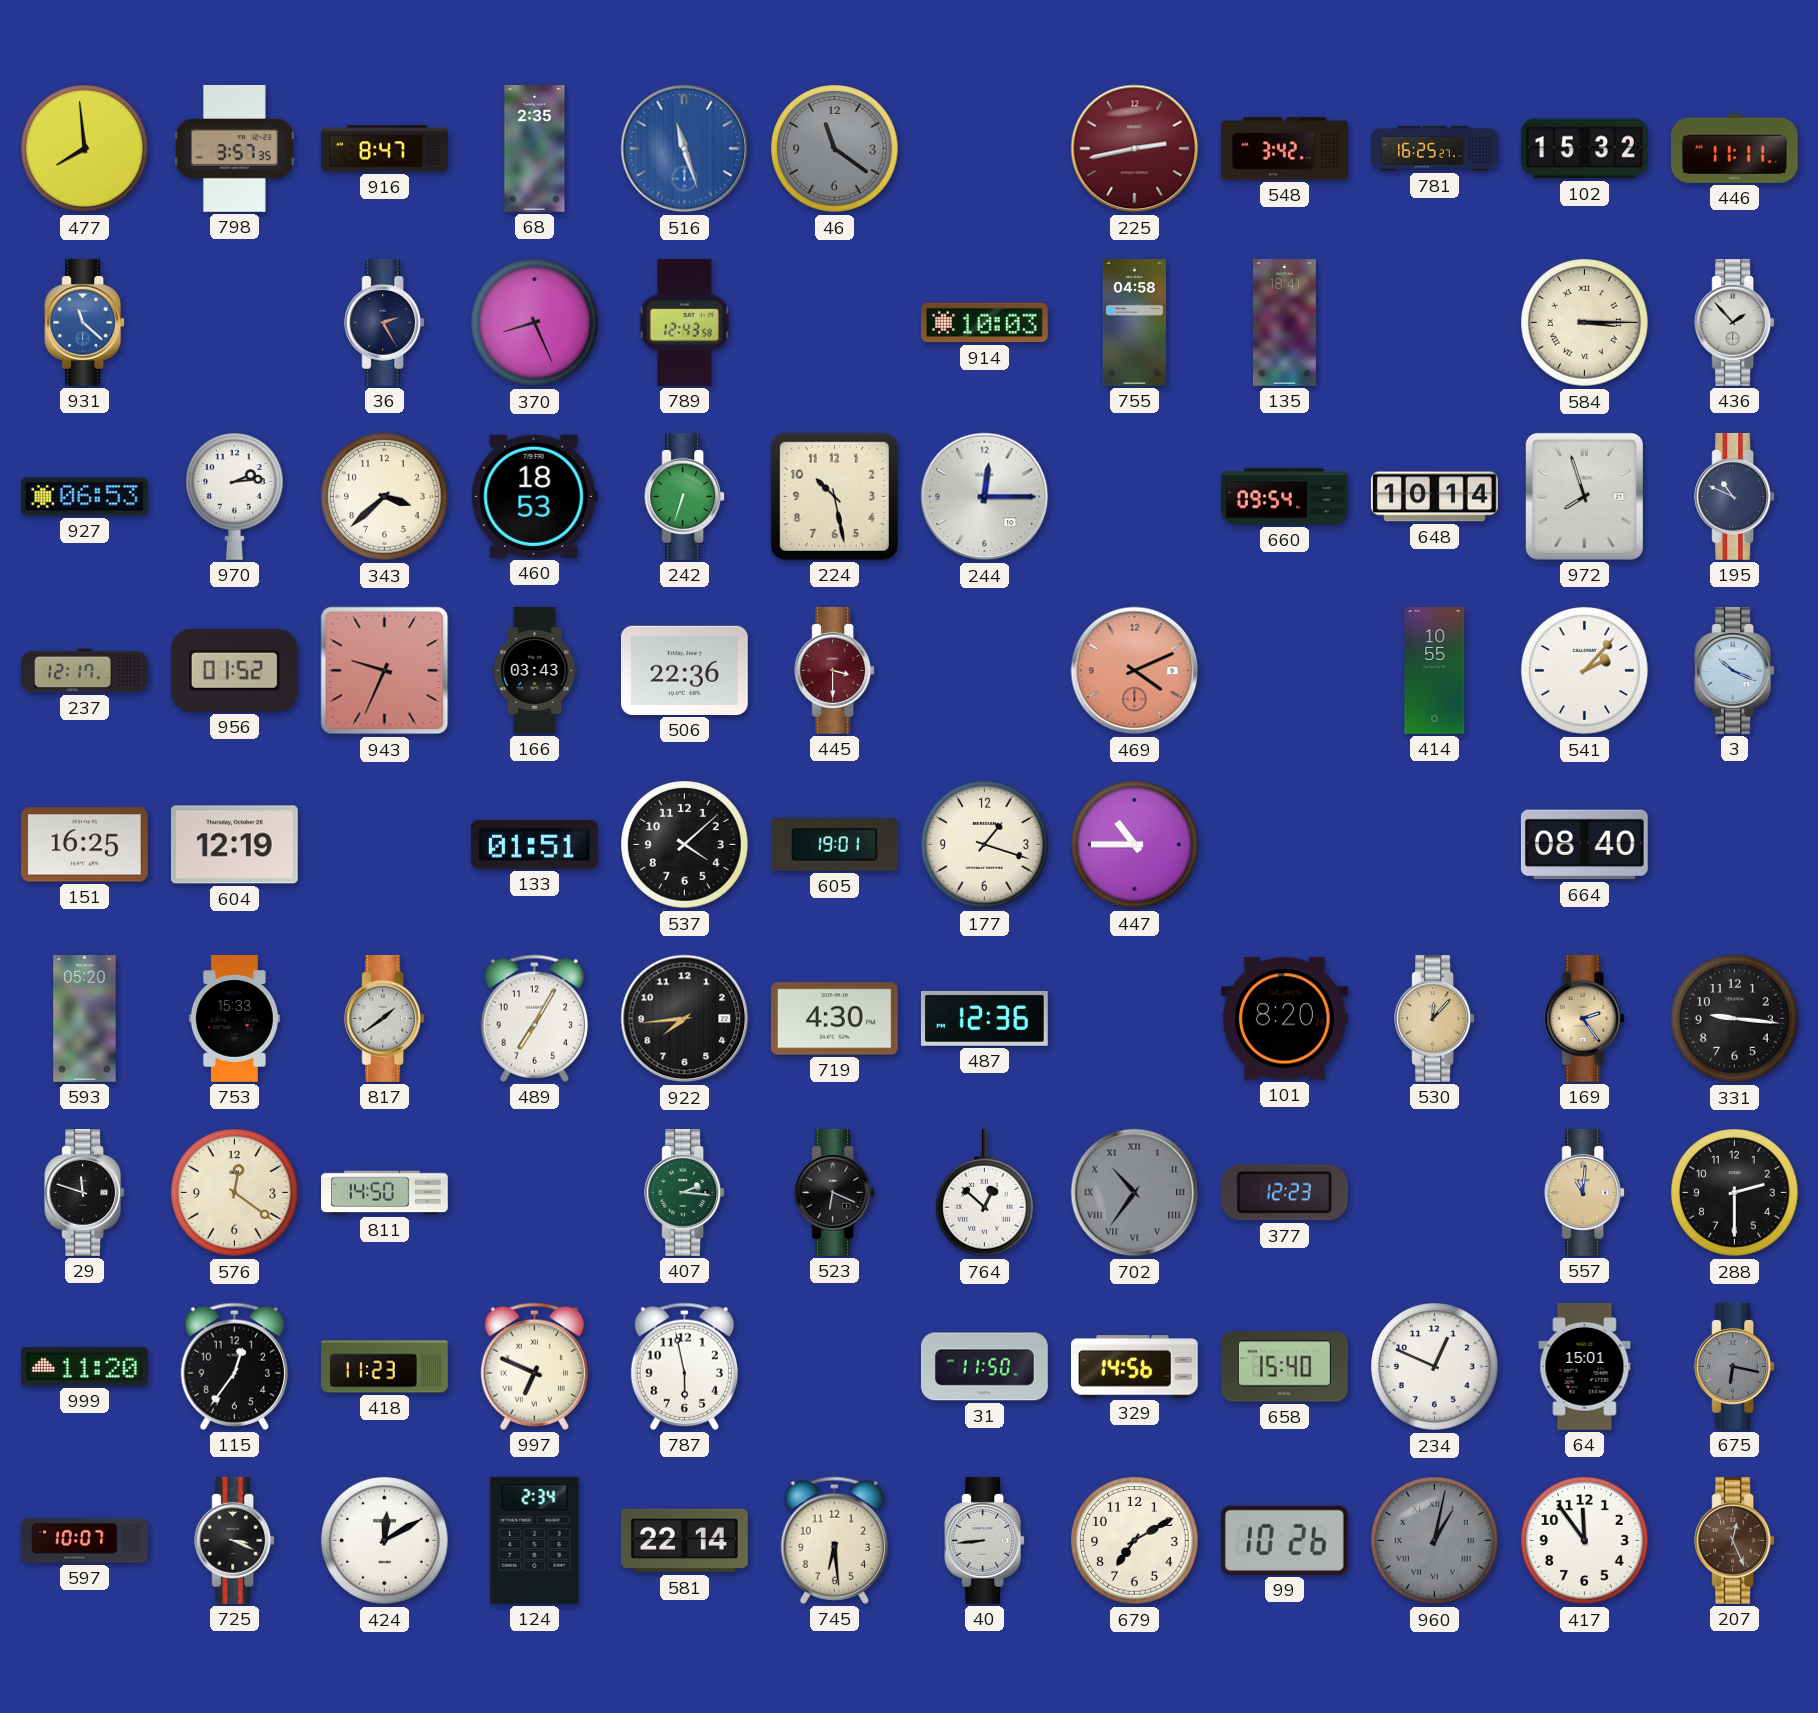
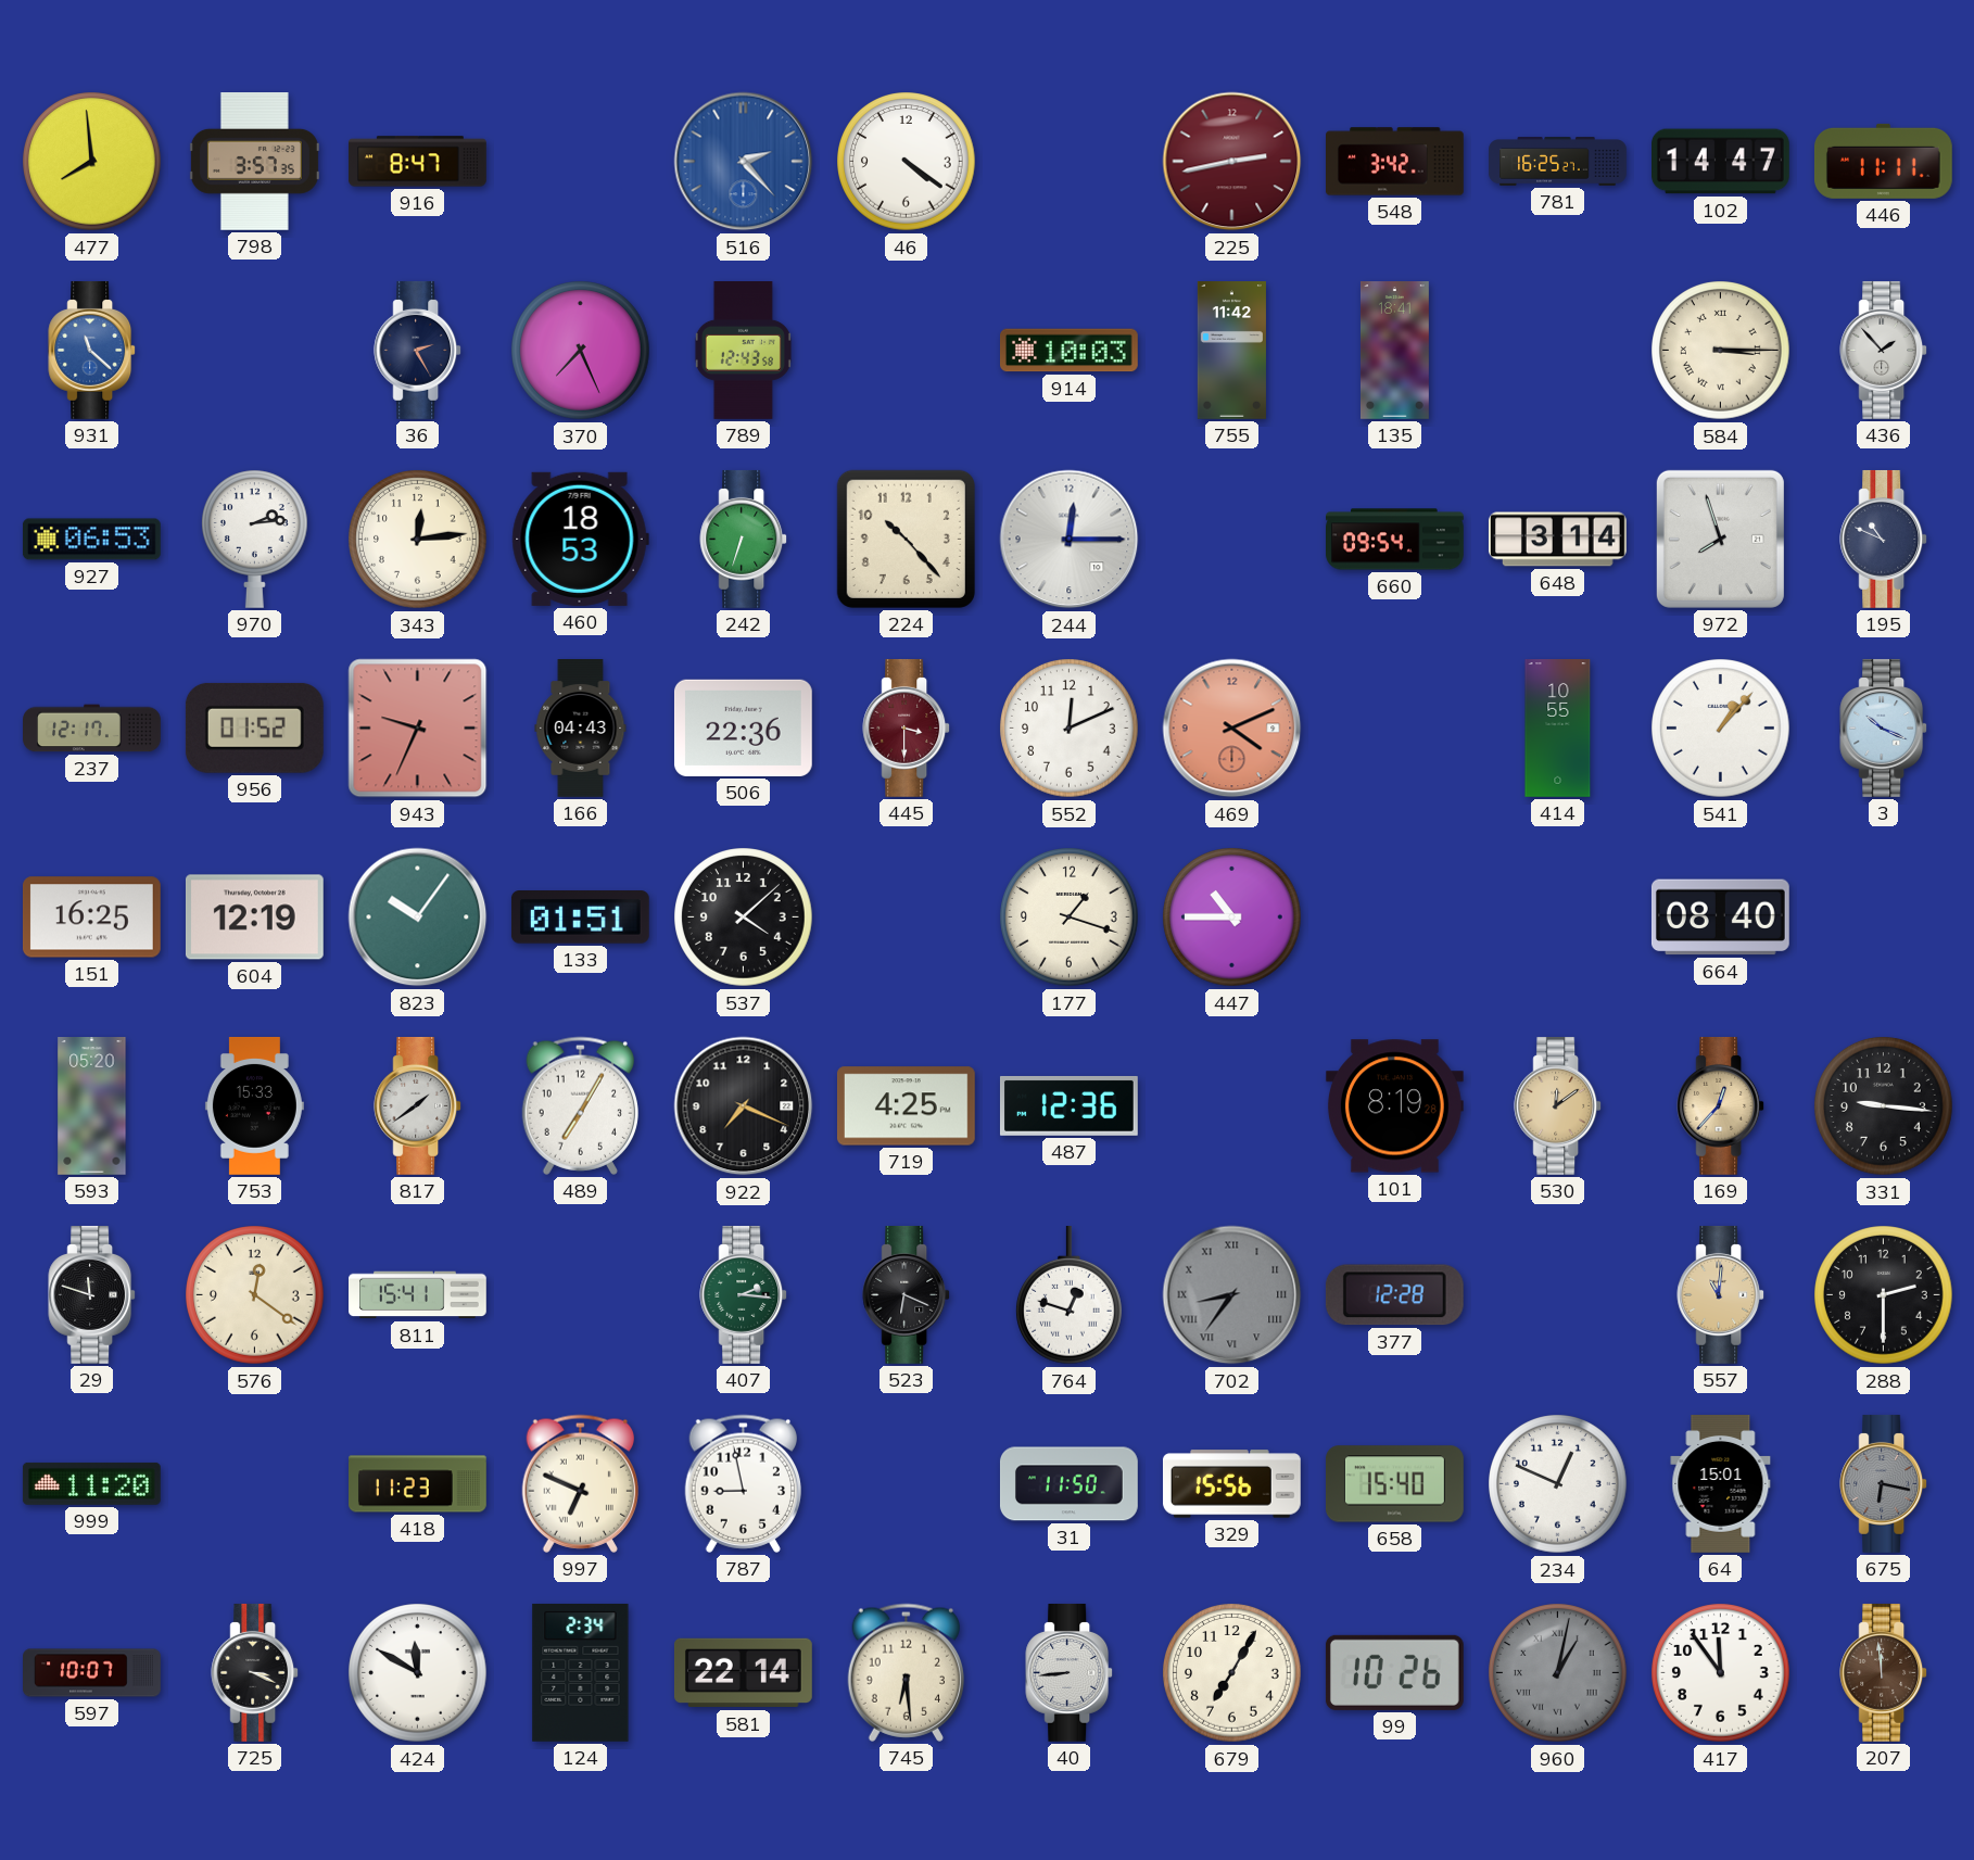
68: 2:35 -> none (535, 149)
516: 11:27 -> 2:23 (744, 162)
46: 11:21 -> 4:21 (907, 162)
46 dial: grey -> white (907, 162)
102: 15:32 -> 14:47 (1721, 162)
370: 8:26 -> 7:26 (581, 351)
755: 04:58 -> 11:42 (1231, 351)
343: 3:38 -> 12:14 (418, 540)
224: 10:28 -> 10:23 (906, 539)
648: 10:14 -> 3:14 (1558, 540)
166: 03:43 -> 04:43 (581, 729)
552: none -> 12:11 (1070, 729)
541: 2:07 -> 1:07 (1721, 729)
823: none -> 10:06 (418, 918)
605: 19:01 -> none (834, 845)
922: 7:44 -> 7:19 (744, 1106)
719: 4:30 -> 4:25 (906, 1106)
101: 8:20 -> 8:19 (1394, 1106)
530: 12:07 -> 12:09 (1558, 1105)
169: 2:24 -> 12:37 (1721, 1105)
811: 14:50 -> 15:41 (418, 1295)
764: 12:52 -> 12:48 (1070, 1295)
702: 10:36 -> 8:36 (1232, 1295)
377: 12:23 -> 12:28 (1394, 1295)
115: 12:36 -> none (234, 1366)
787: 5:58 -> 8:58 (743, 1483)
329: 14:56 -> 15:56 (1231, 1484)
424: 12:10 -> 11:50 (418, 1673)
679: 7:10 -> 7:05 (1232, 1673)
207: 12:26 -> 11:59 (1884, 1672)
